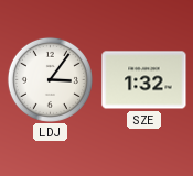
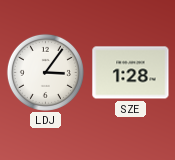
SZE: 1:32 -> 1:28 (131, 73)
